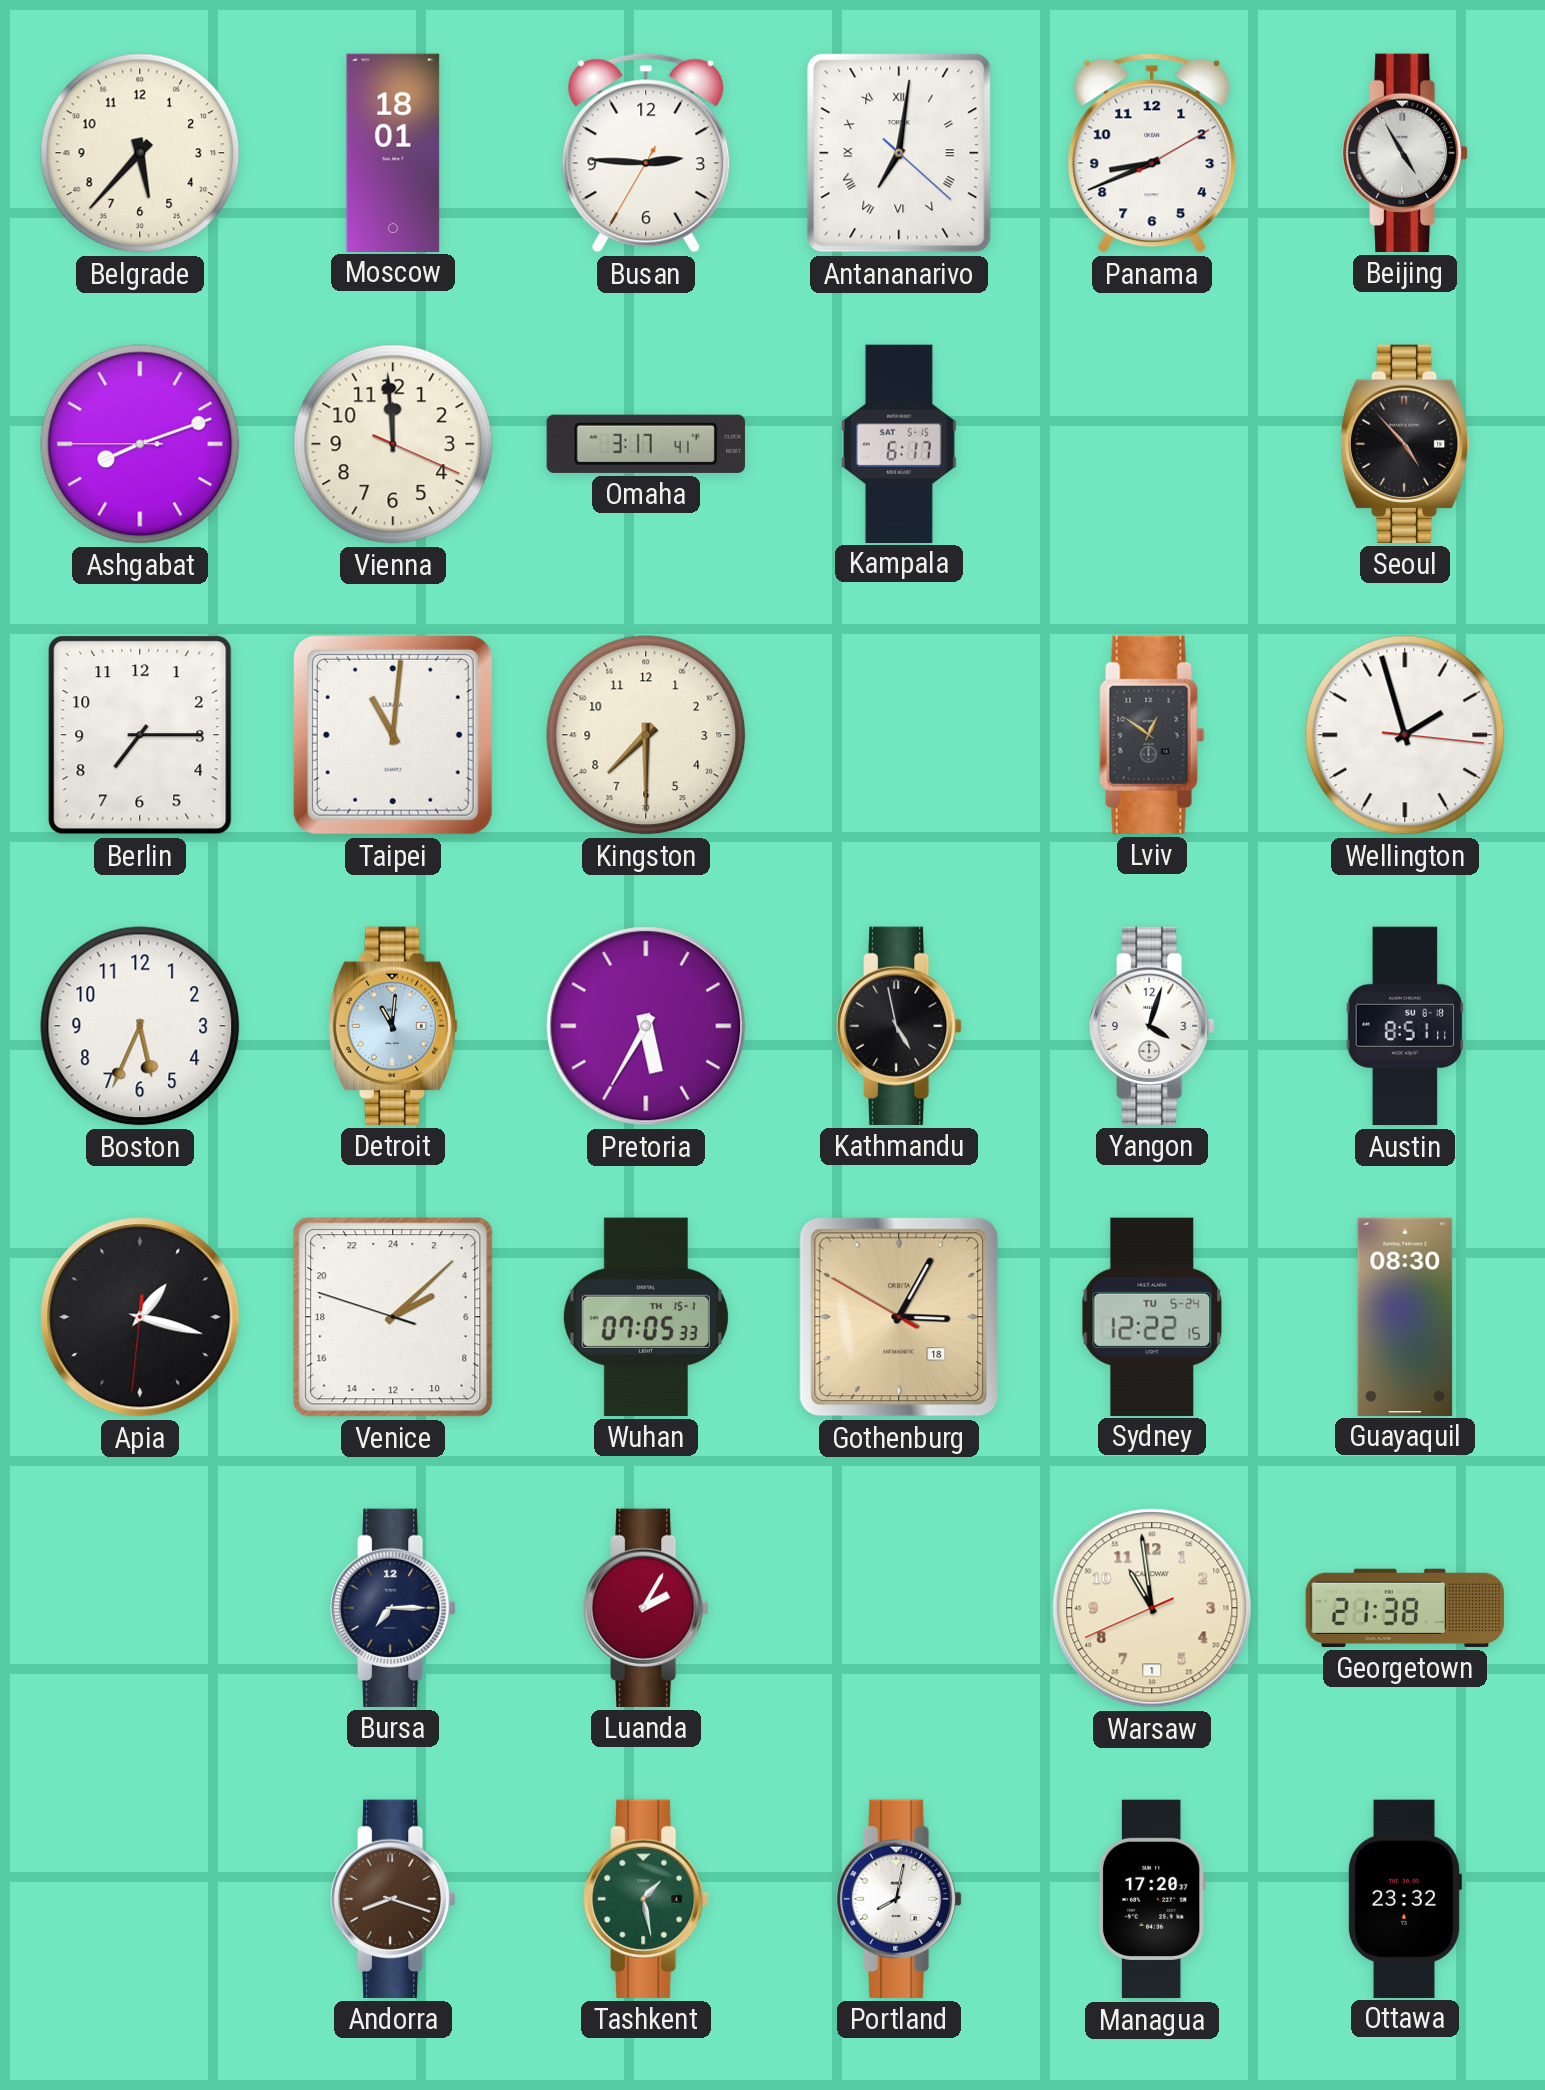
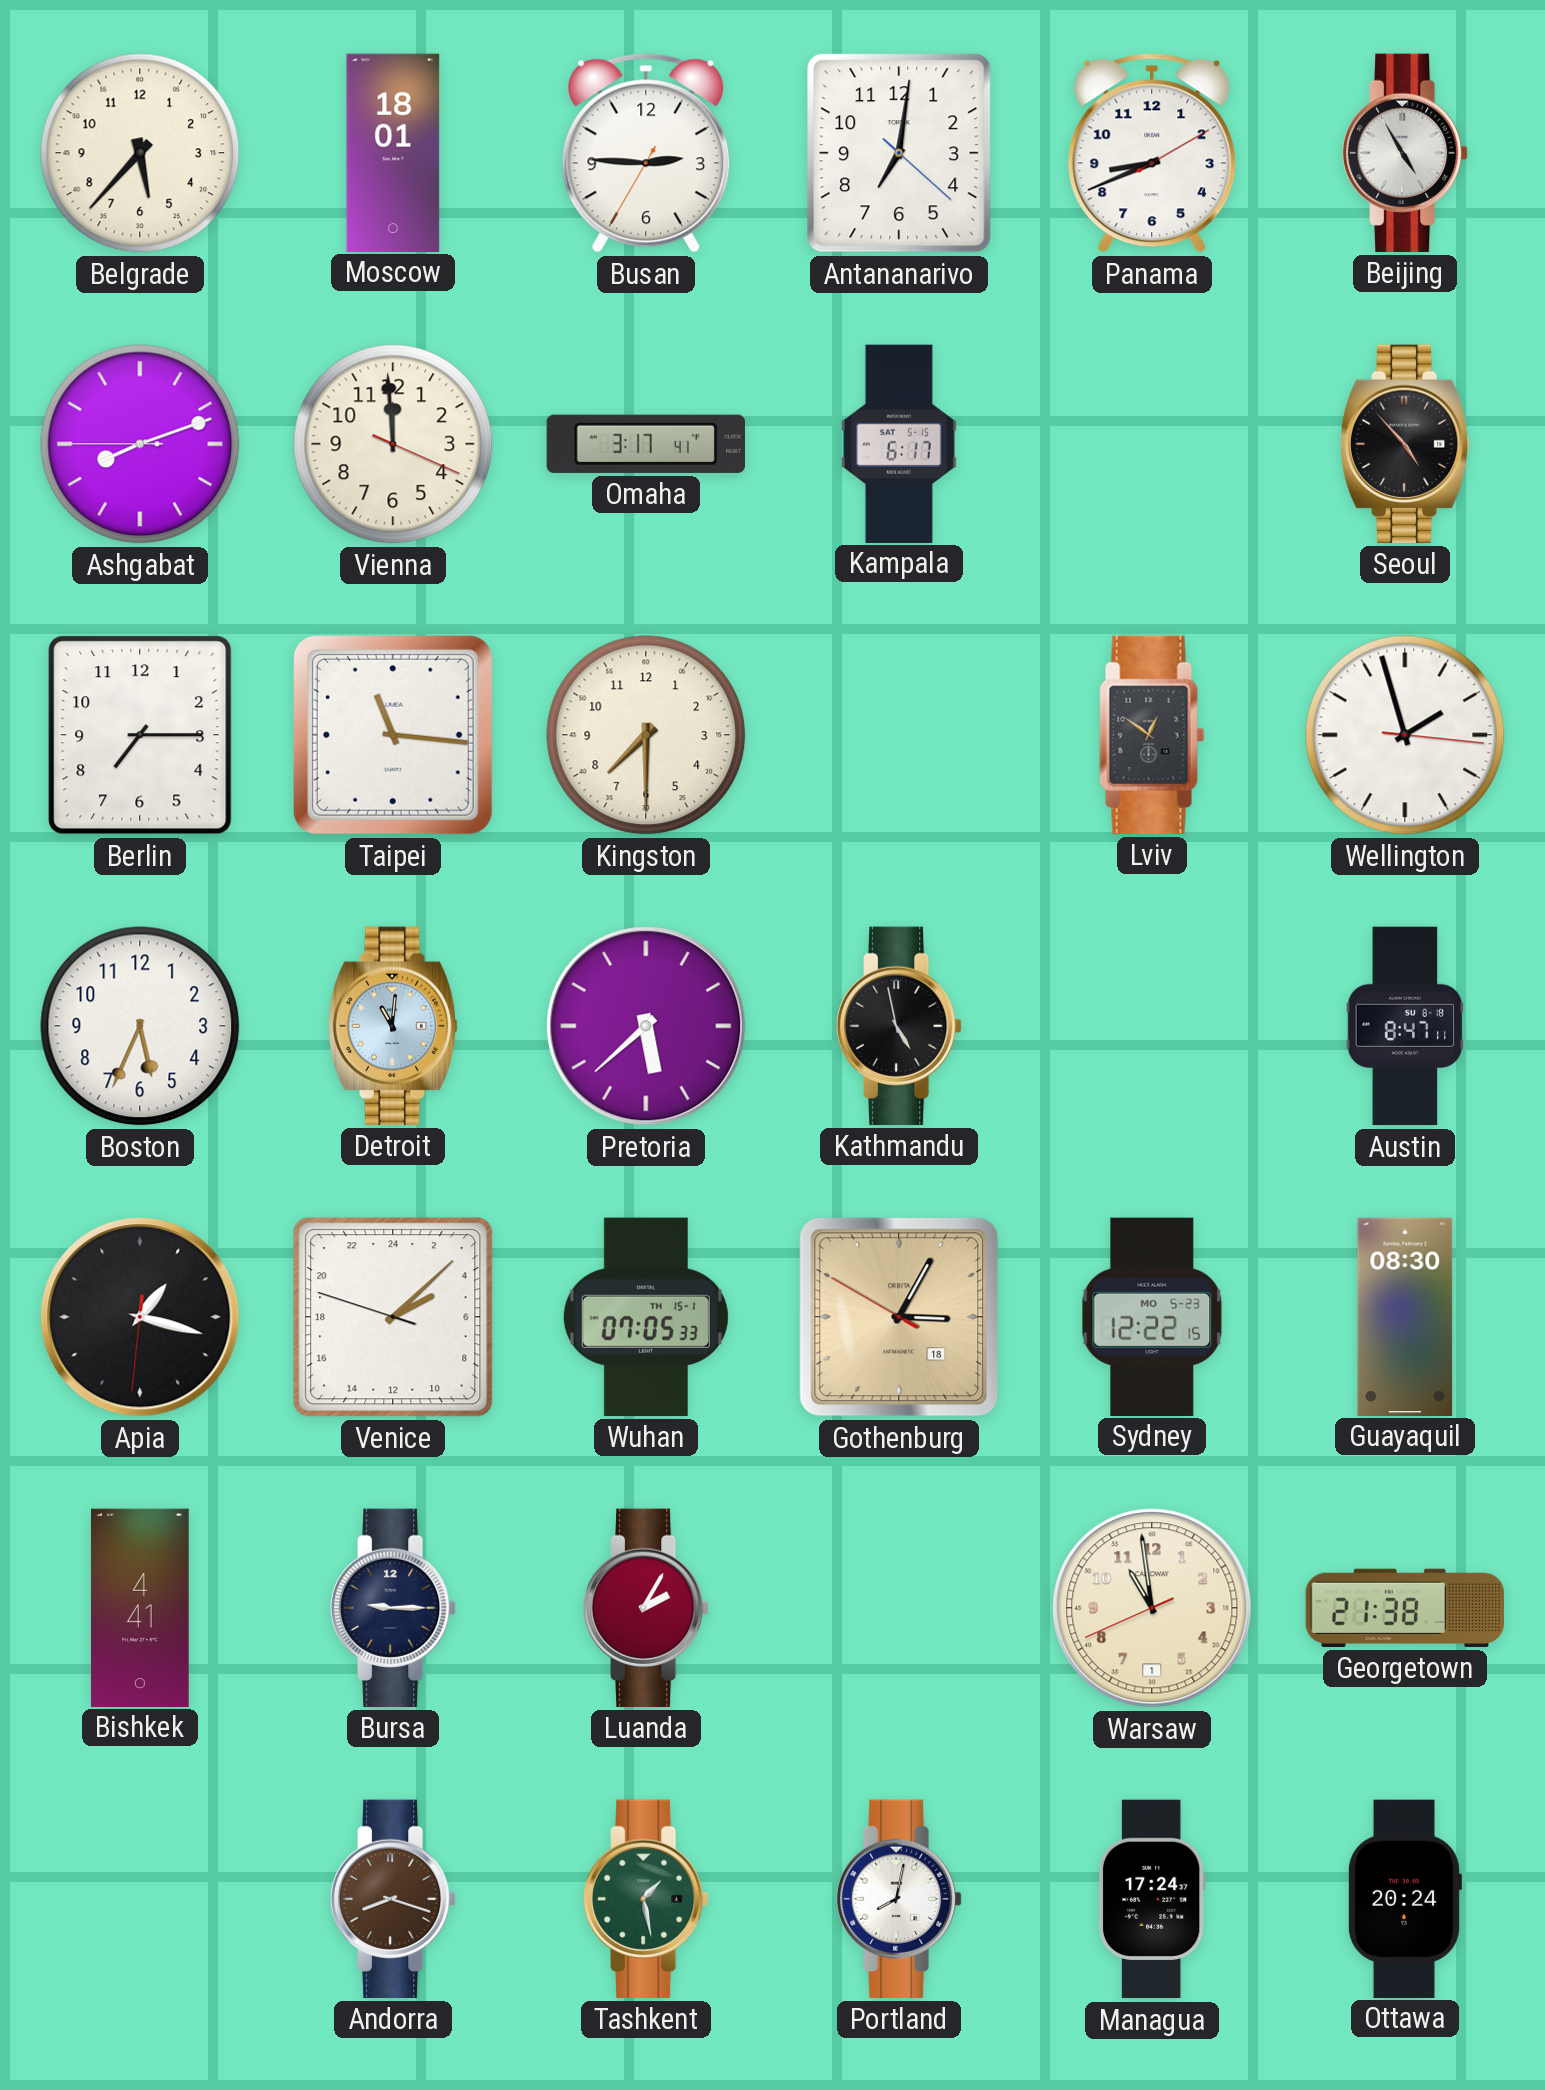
Antananarivo numerals: Roman -> Arabic (899, 153)
Taipei: 11:01 -> 11:16 (393, 735)
Pretoria: 5:35 -> 5:38 (646, 1026)
Yangon: 4:03 -> none (1153, 1026)
Austin: 8:51 -> 8:47 (1405, 1026)
Sydney date: TU 5-24 -> MO 5-23 (1152, 1316)
Bishkek: none -> 4:41 (141, 1607)
Bursa: 7:15 -> 9:15 (394, 1608)
Managua: 17:20 -> 17:24 (1152, 1899)
Ottawa: 23:32 -> 20:24 (1404, 1898)
